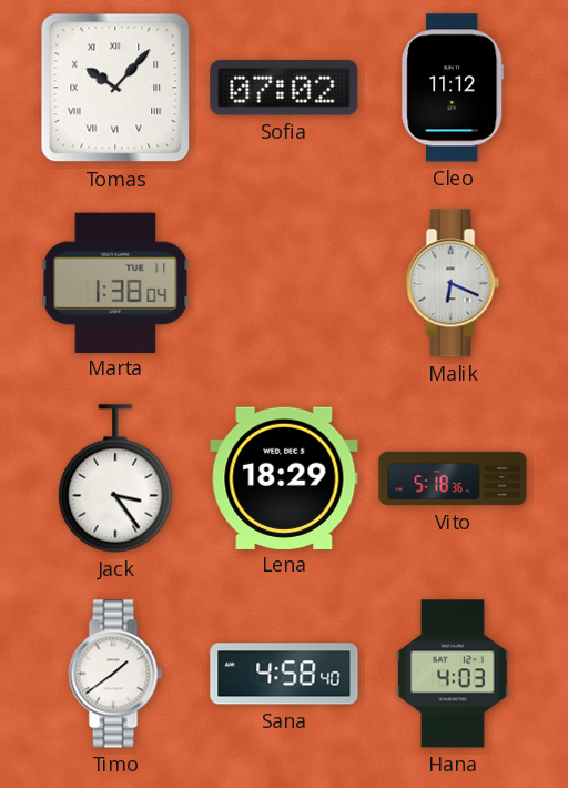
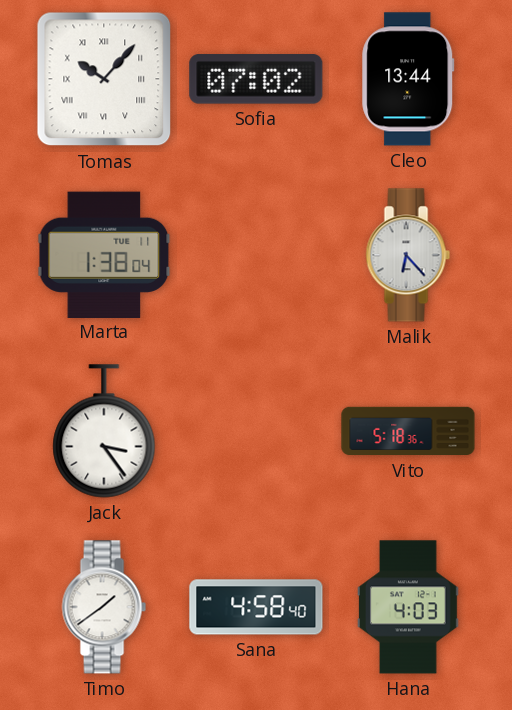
Cleo: 11:12 -> 13:44 (408, 79)
Malik: 6:19 -> 6:23 (408, 255)
Lena: 18:29 -> none (284, 477)
